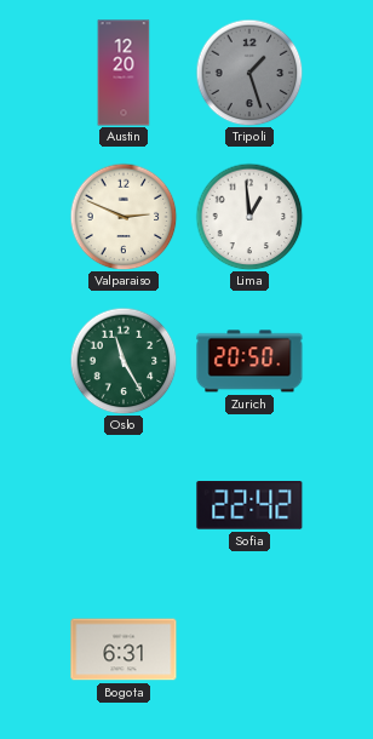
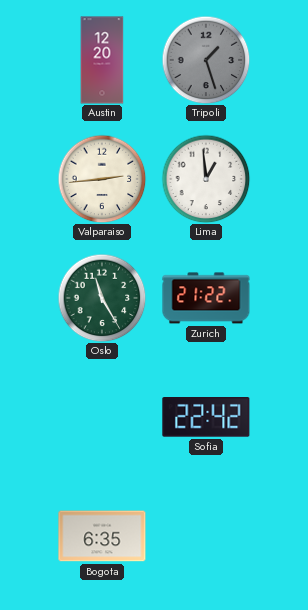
Valparaiso: 2:49 -> 2:44 (102, 179)
Zurich: 20:50 -> 21:22 (206, 298)
Bogota: 6:31 -> 6:35 (102, 536)
